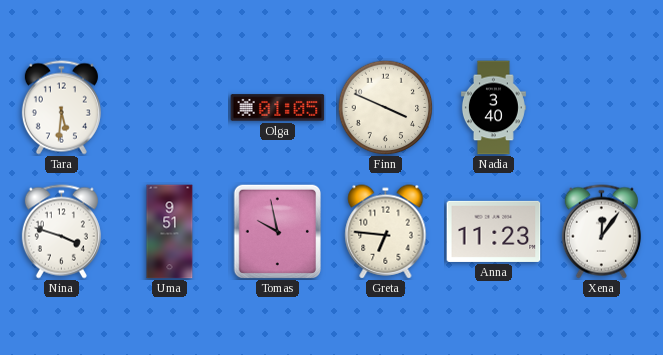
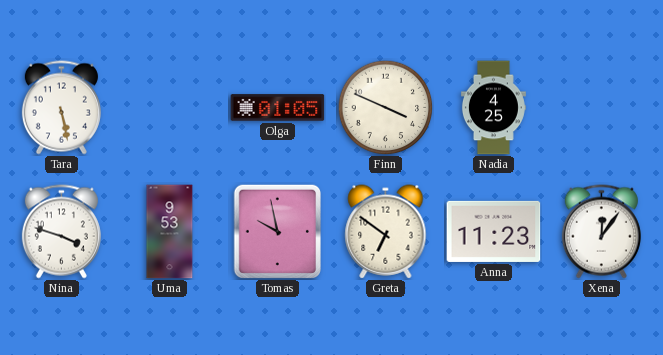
Tara: 5:31 -> 5:28 (61, 108)
Nadia: 3:40 -> 4:25 (493, 108)
Uma: 9:51 -> 9:53 (170, 232)
Greta: 6:46 -> 6:51 (386, 232)
